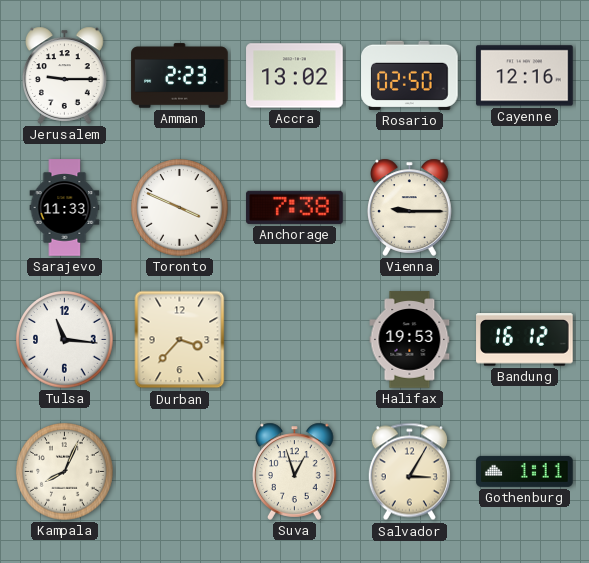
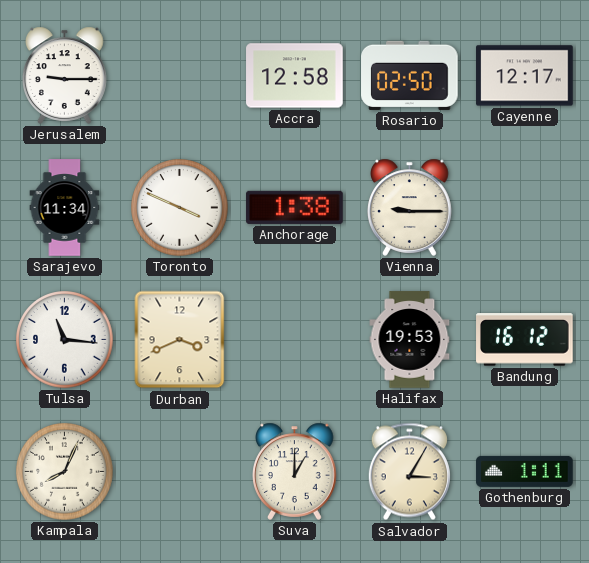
Amman: 2:23 -> none (180, 76)
Accra: 13:02 -> 12:58 (295, 76)
Cayenne: 12:16 -> 12:17 (525, 76)
Sarajevo: 11:33 -> 11:34 (65, 208)
Anchorage: 7:38 -> 1:38 (295, 207)
Durban: 3:37 -> 3:41 (180, 340)
Suva: 12:57 -> 1:00 (295, 471)
